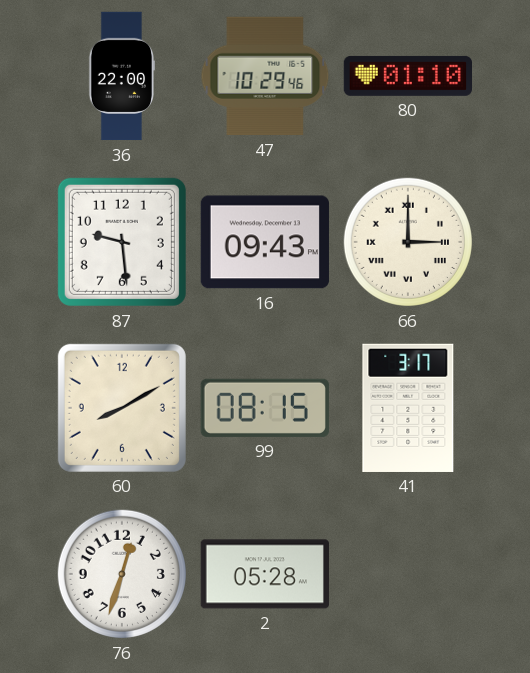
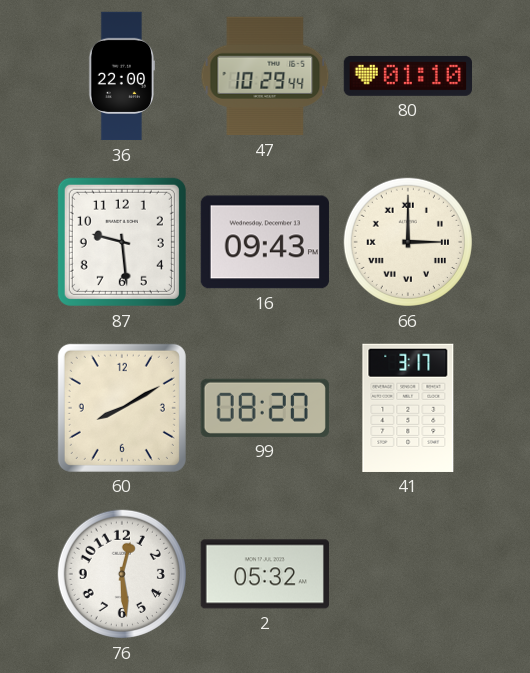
47: 10:29:46 -> 10:29:44 (265, 76)
99: 08:15 -> 08:20 (265, 408)
76: 12:33 -> 12:29 (122, 574)
2: 05:28 -> 05:32 (265, 574)
